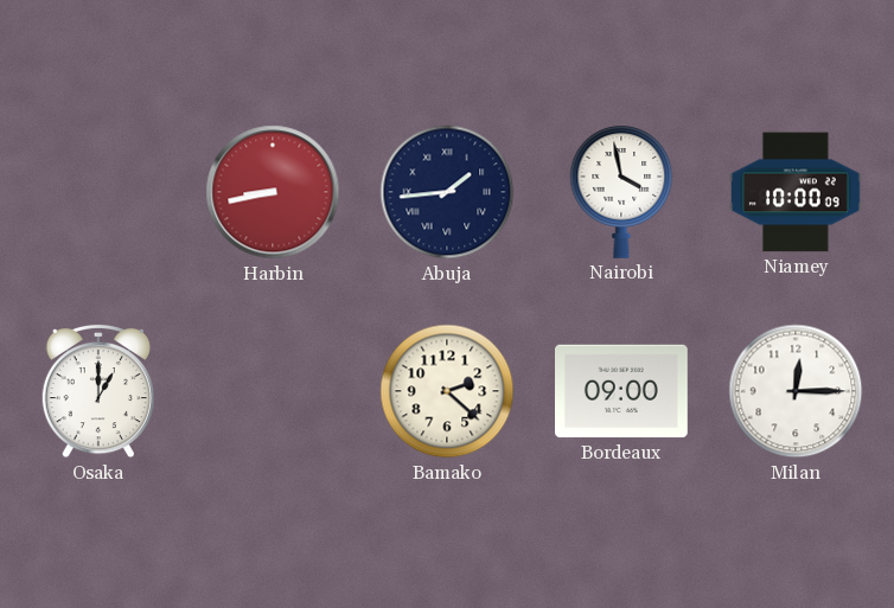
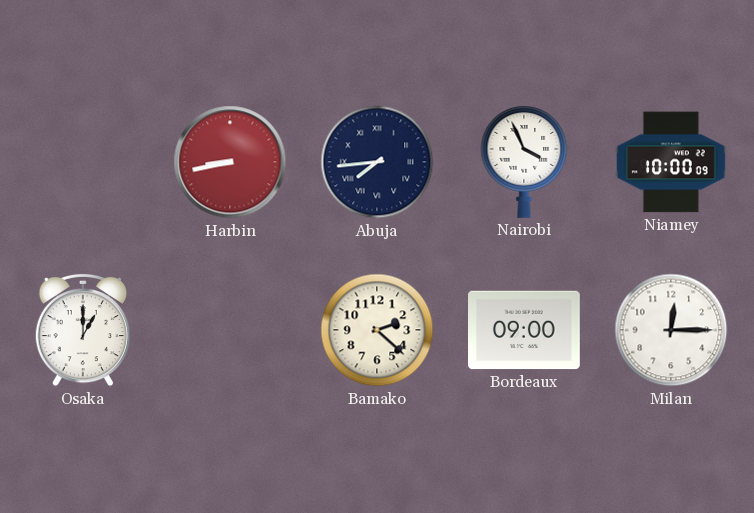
Abuja: 1:44 -> 7:44 (377, 162)
Nairobi: 3:58 -> 3:56 (524, 162)
